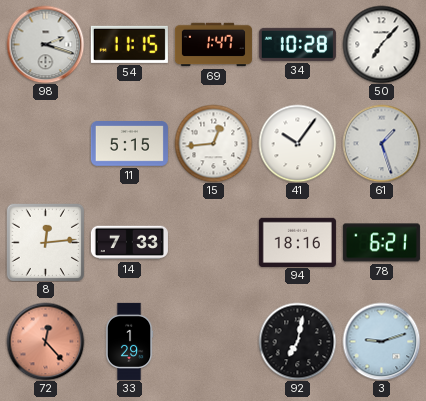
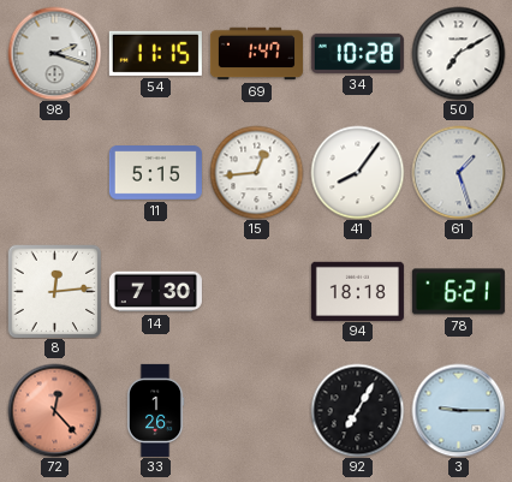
50: 7:07 -> 7:10 (458, 53)
41: 10:06 -> 8:06 (357, 172)
14: 7:33 -> 7:30 (155, 292)
94: 18:16 -> 18:18 (357, 291)
33: 1:29 -> 1:26 (155, 410)
92: 7:02 -> 7:05 (357, 410)
3: 9:12 -> 9:15 (458, 410)
